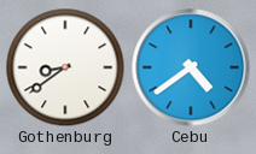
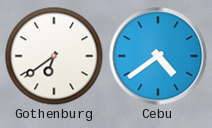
Gothenburg: 8:39 -> 6:39 (54, 56)
